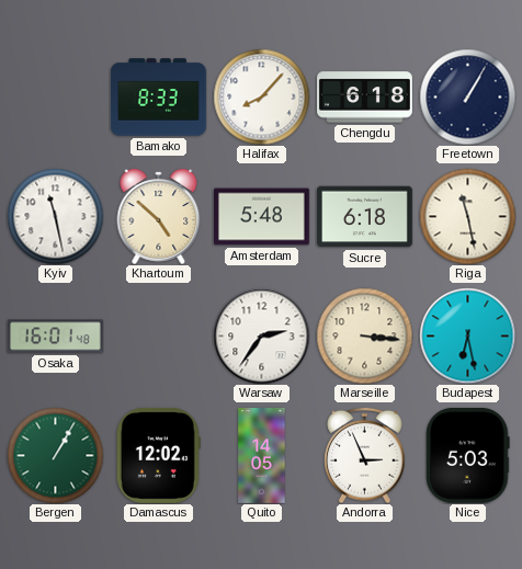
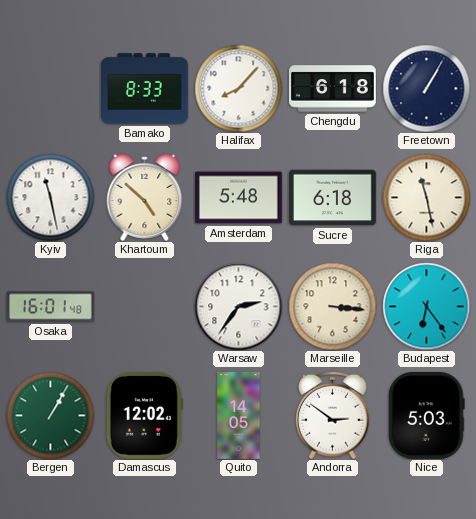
Budapest: 6:28 -> 6:24 (426, 306)
Andorra: 2:56 -> 2:51 (333, 415)
